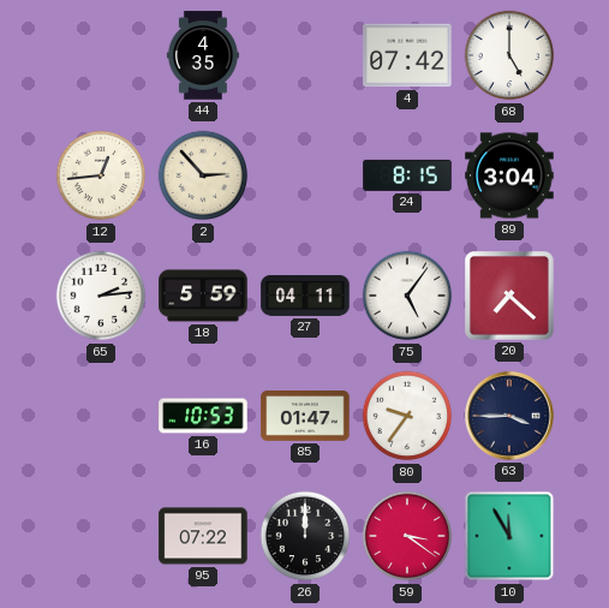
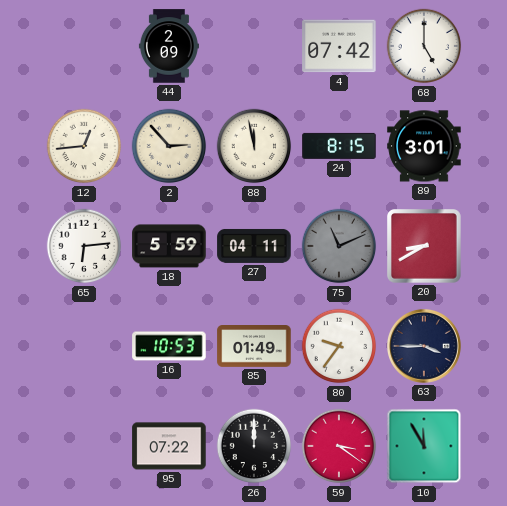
44: 4:35 -> 2:09 (169, 46)
88: none -> 11:58 (254, 146)
89: 3:04 -> 3:01 (424, 146)
65: 2:14 -> 6:14 (84, 246)
75: 5:06 -> 11:11 (339, 246)
75 dial: white -> grey (339, 246)
20: 7:22 -> 8:40 (425, 247)
85: 01:47 -> 01:49 (254, 346)
